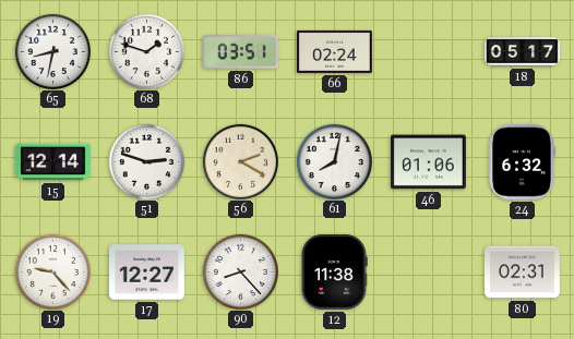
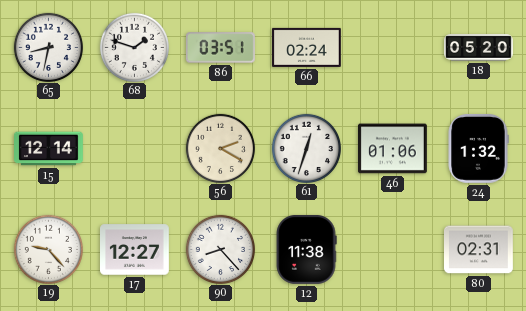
18: 05:17 -> 05:20 (479, 48)
51: 2:48 -> none (146, 161)
61: 8:02 -> 12:33 (306, 148)
24: 6:32 -> 1:32 (478, 149)
